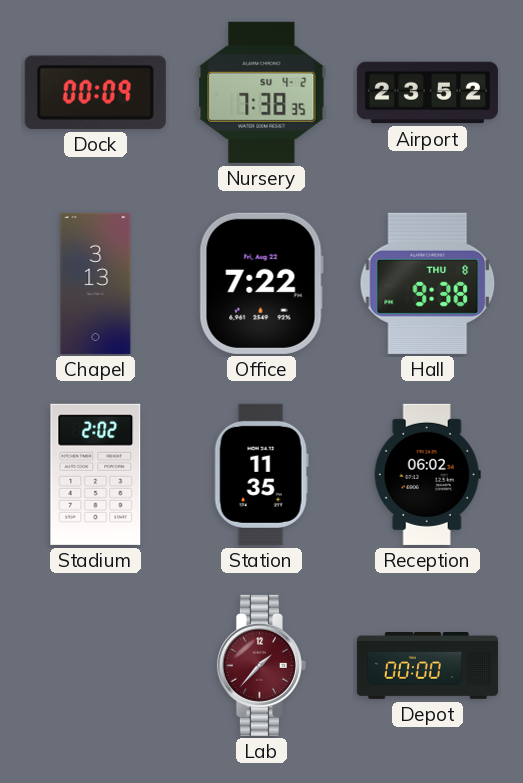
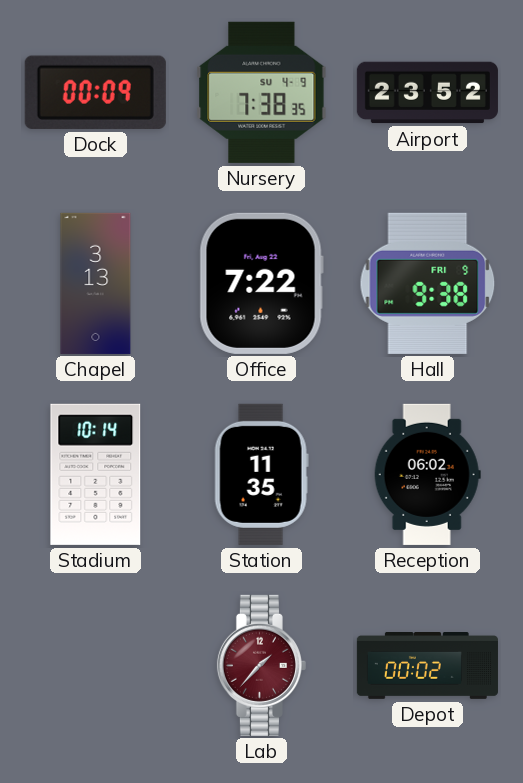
Nursery date: SU 4-2 -> SU 4-9 (262, 92)
Hall date: THU 8 -> FRI 9 (428, 283)
Stadium: 2:02 -> 10:14 (96, 474)
Depot: 00:00 -> 00:02 (427, 666)
